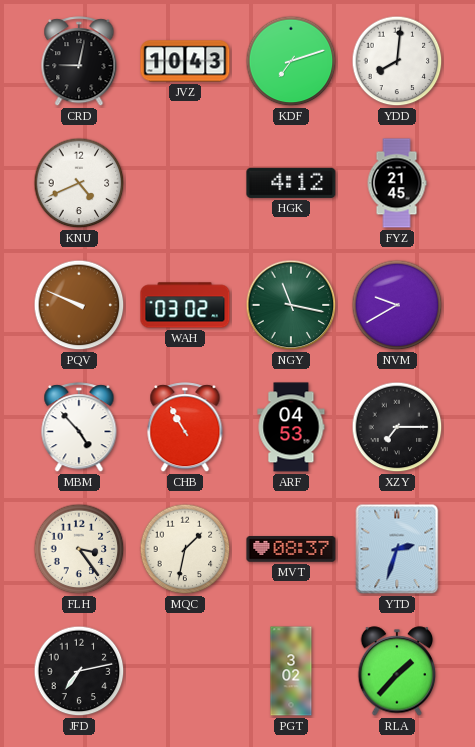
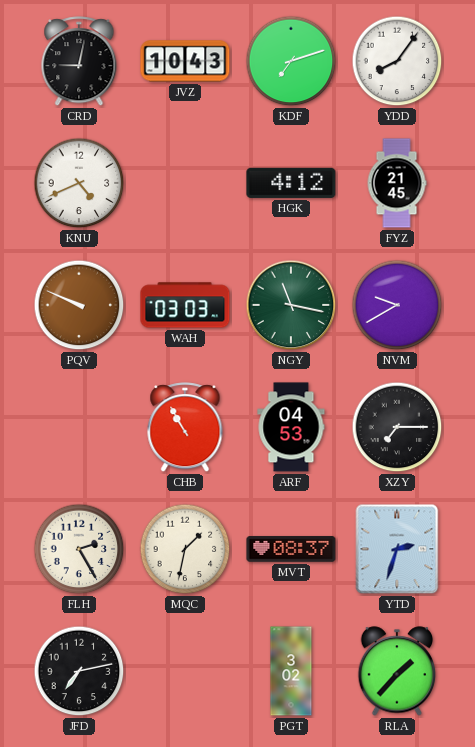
YDD: 8:01 -> 8:06 (397, 61)
WAH: 03:02 -> 03:03 (185, 305)
MBM: 4:53 -> none (79, 428)
FLH: 3:24 -> 2:25 (79, 549)
